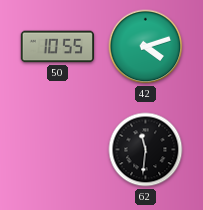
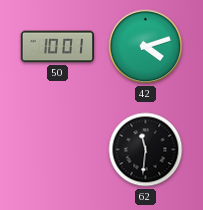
50: 10:55 -> 10:01 (58, 47)
